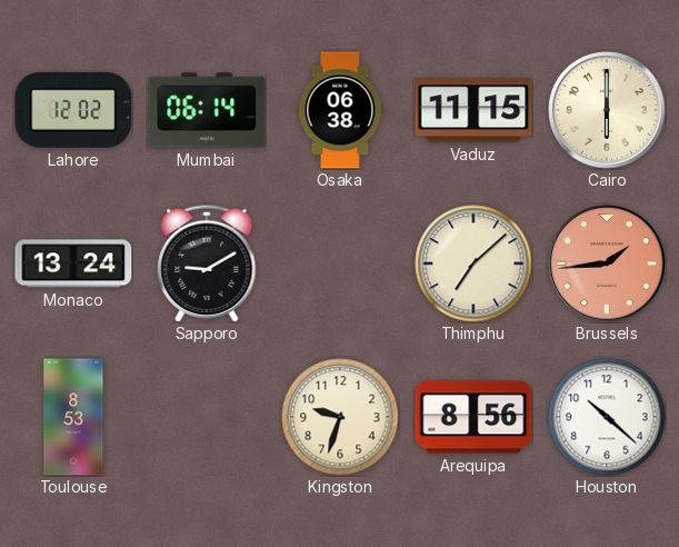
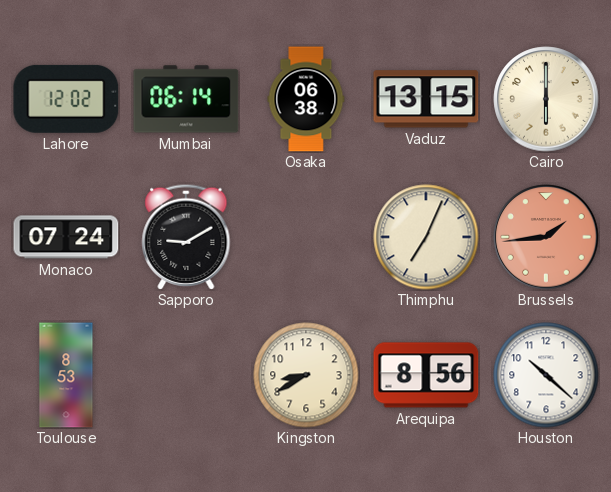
Vaduz: 11:15 -> 13:15 (426, 99)
Monaco: 13:24 -> 07:24 (66, 237)
Thimphu: 7:08 -> 7:04 (426, 237)
Kingston: 9:33 -> 8:40 (306, 375)
